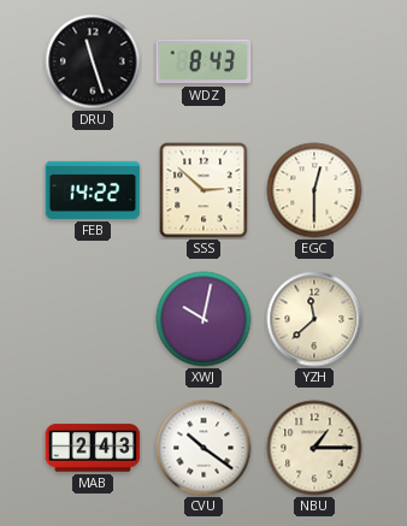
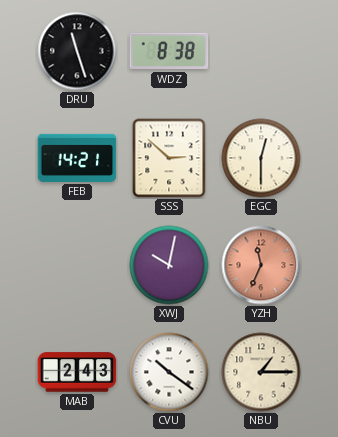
WDZ: 8:43 -> 8:38 (169, 51)
FEB: 14:22 -> 14:21 (77, 158)
YZH: 11:38 -> 11:34 (261, 265)
YZH dial: cream -> salmon (261, 265)
